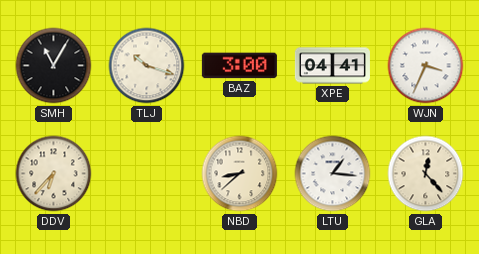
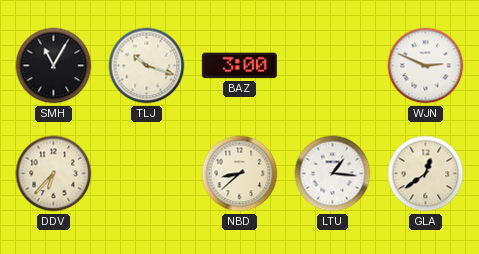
XPE: 04:41 -> none (332, 66)
WJN: 3:34 -> 2:49 (426, 66)
GLA: 12:23 -> 12:39 (426, 174)
